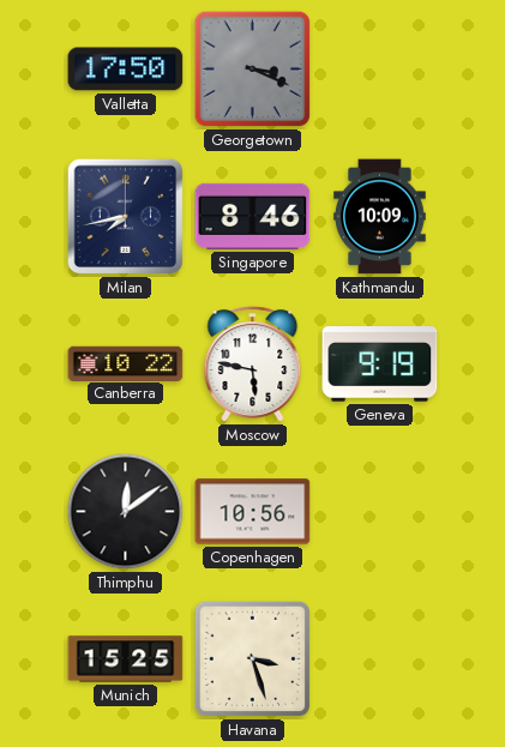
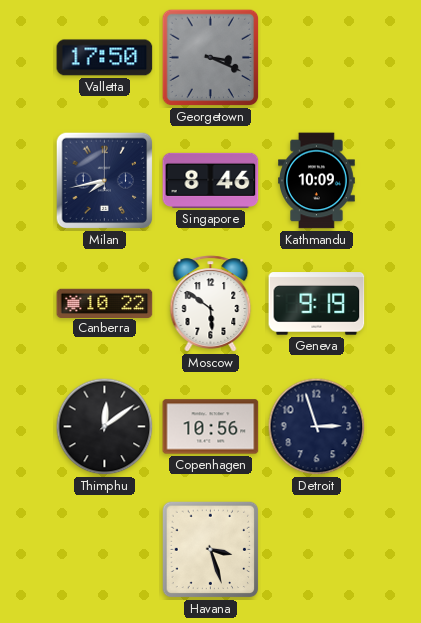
Moscow: 5:47 -> 5:51 (211, 304)
Detroit: none -> 2:57 (317, 427)
Munich: 15:25 -> none (126, 659)
